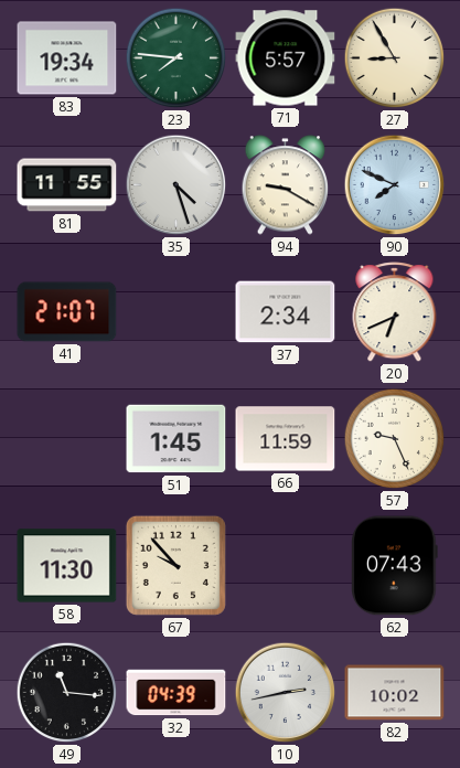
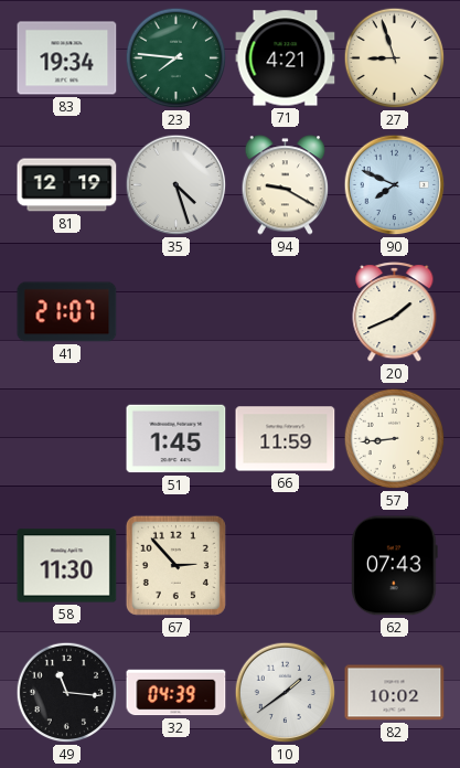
71: 5:57 -> 4:21 (286, 58)
27: 8:55 -> 8:57 (395, 58)
81: 11:55 -> 12:19 (67, 185)
37: 2:34 -> none (286, 312)
20: 6:41 -> 1:41 (395, 312)
57: 9:26 -> 8:44 (395, 439)
67: 9:53 -> 2:53 (175, 565)
10: 2:43 -> 1:39 (286, 693)
